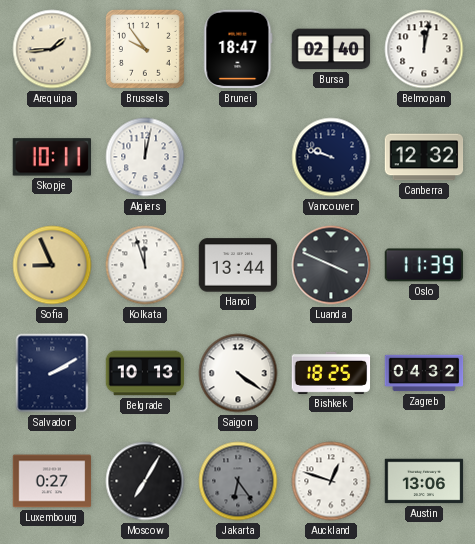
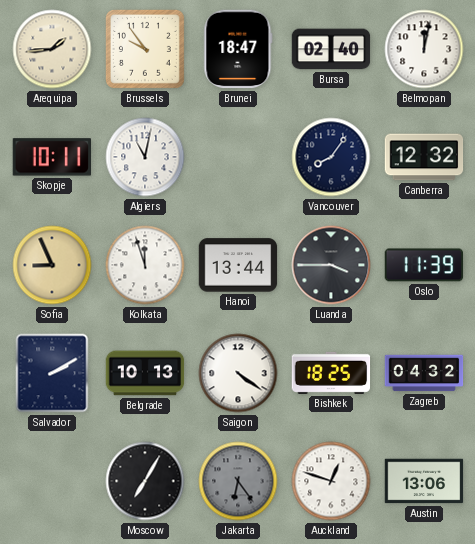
Algiers: 12:02 -> 11:02 (145, 157)
Vancouver: 9:48 -> 8:06 (331, 157)
Luanda: 3:49 -> 3:45 (331, 265)
Luxembourg: 0:27 -> none (52, 481)
